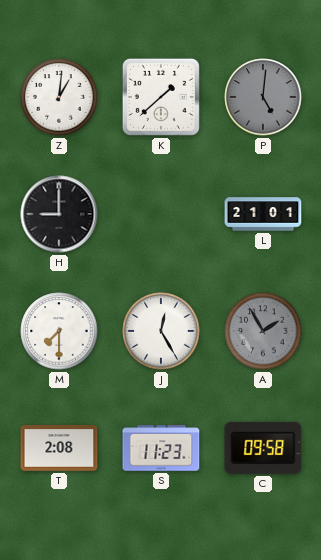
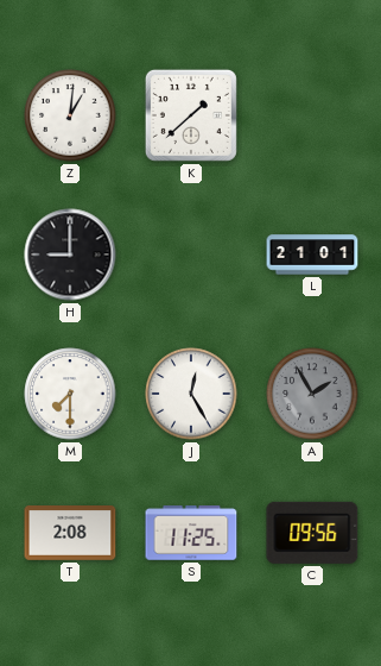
P: 5:01 -> none (263, 97)
S: 11:23 -> 11:25 (191, 533)
C: 09:58 -> 09:56 (312, 533)
